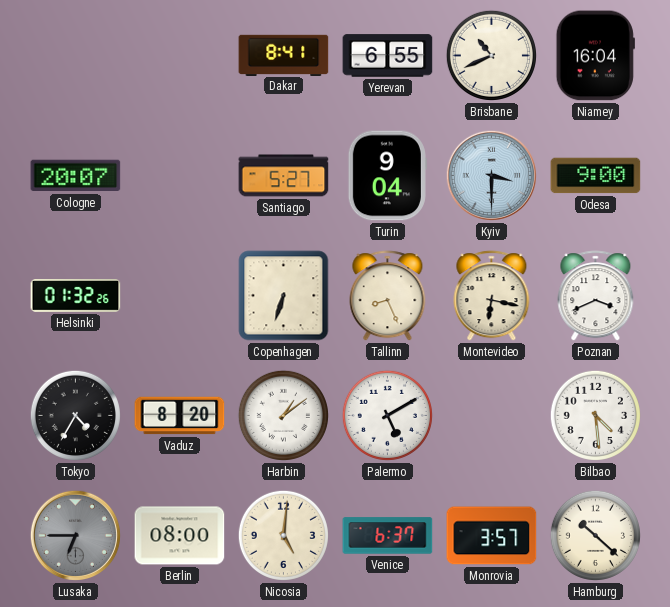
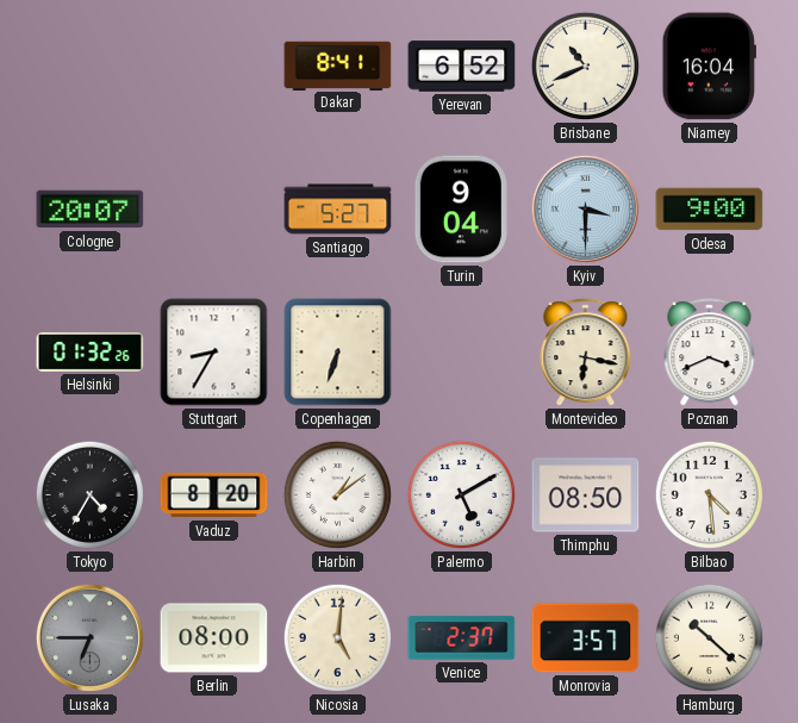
Yerevan: 6:55 -> 6:52 (462, 67)
Stuttgart: none -> 8:35 (214, 353)
Tallinn: 8:26 -> none (388, 296)
Thimphu: none -> 08:50 (586, 495)
Venice: 6:37 -> 2:37 (462, 638)
